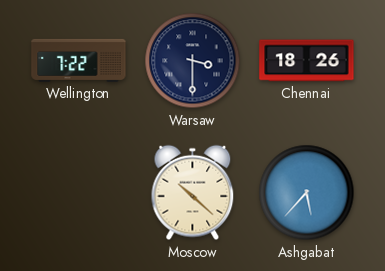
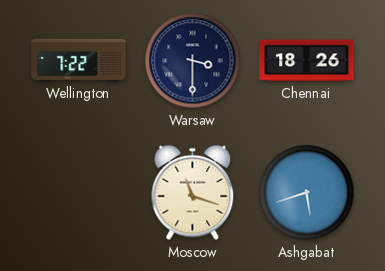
Moscow: 10:22 -> 11:18 (193, 193)
Ashgabat: 5:37 -> 5:42 (307, 193)
